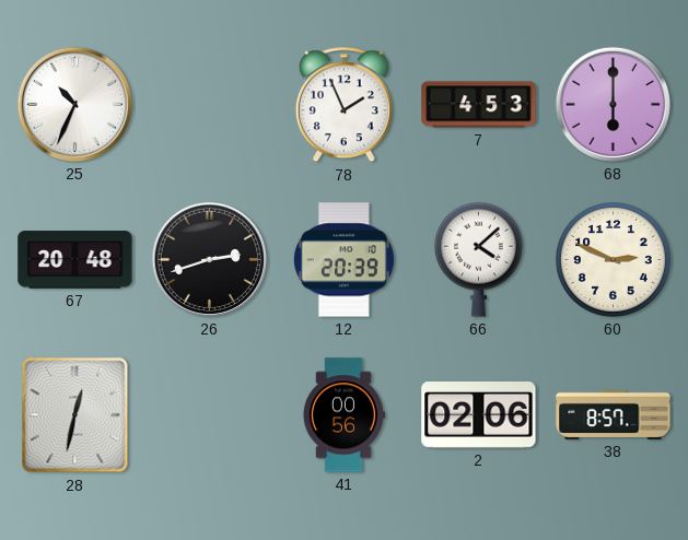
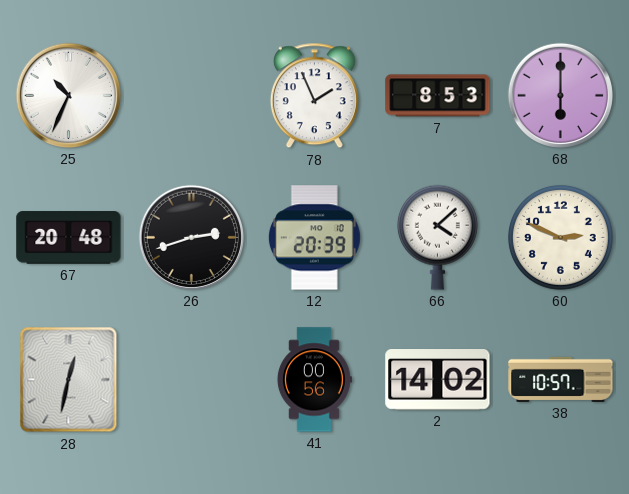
7: 4:53 -> 8:53 (438, 96)
2: 02:06 -> 14:02 (438, 380)
38: 8:57 -> 10:57 (561, 379)
